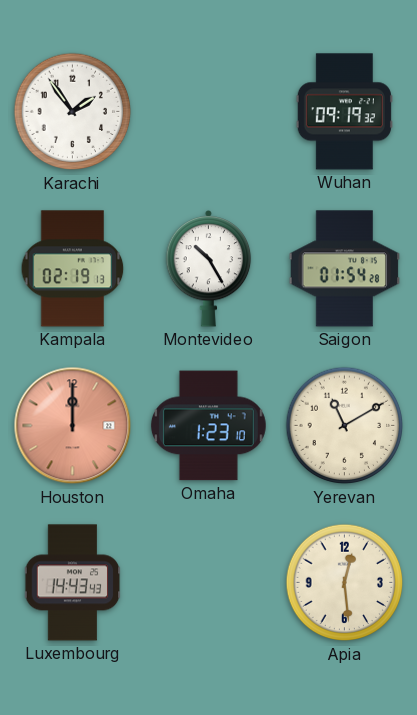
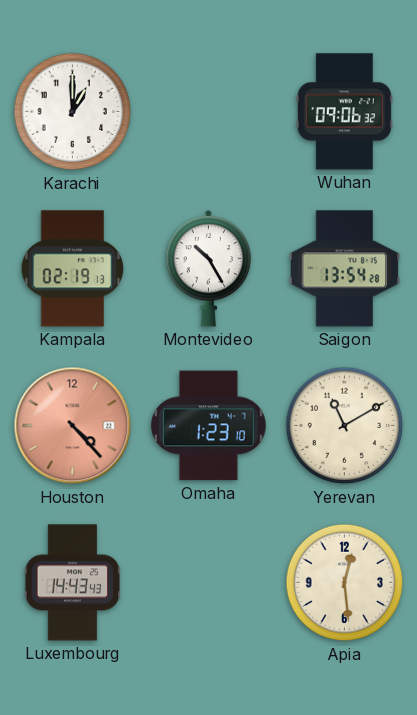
Karachi: 1:54 -> 1:00 (73, 112)
Wuhan: 09:19 -> 09:06 (344, 112)
Saigon: 01:54 -> 13:54 (345, 269)
Houston: 12:00 -> 4:23 (73, 426)
